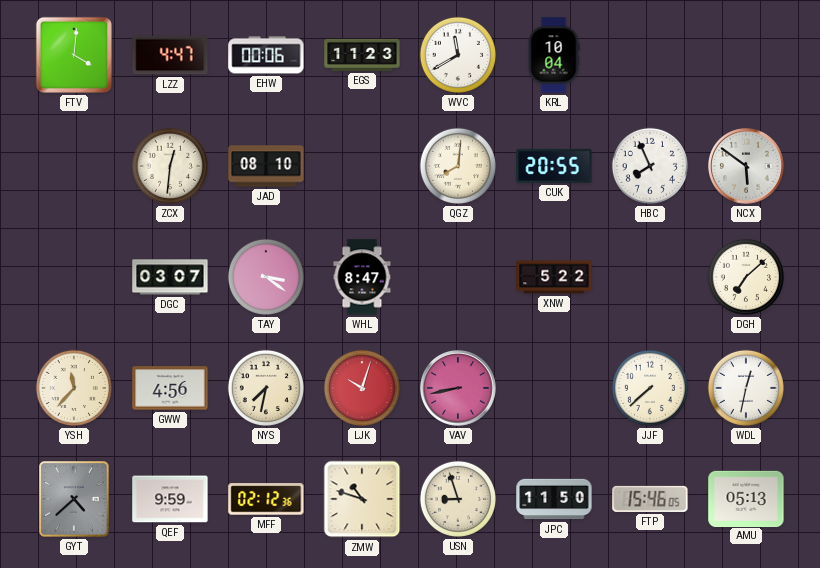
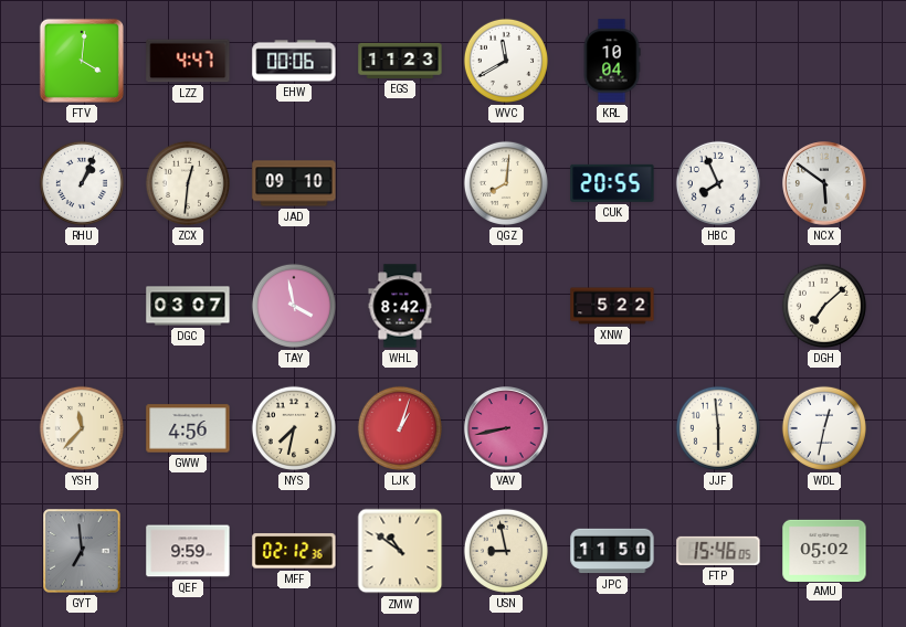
RHU: none -> 1:04 (82, 183)
JAD: 08:10 -> 09:10 (294, 183)
TAY: 3:21 -> 3:58 (294, 306)
WHL: 8:47 -> 8:42 (400, 306)
LJK: 10:03 -> 1:03 (400, 428)
JJF: 7:38 -> 5:59 (718, 428)
GYT: 4:38 -> 6:59 (82, 551)
ZMW: 10:48 -> 10:51 (400, 551)
USN: 8:57 -> 8:58 (506, 551)
AMU: 05:13 -> 05:02 (824, 550)
